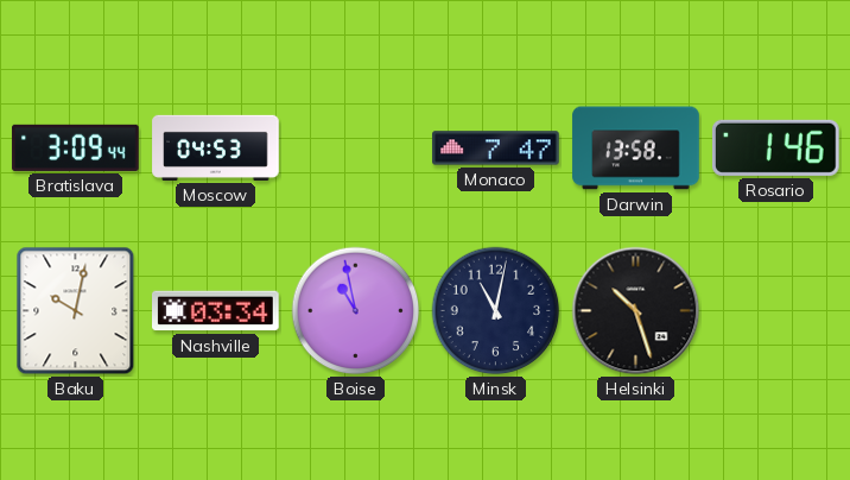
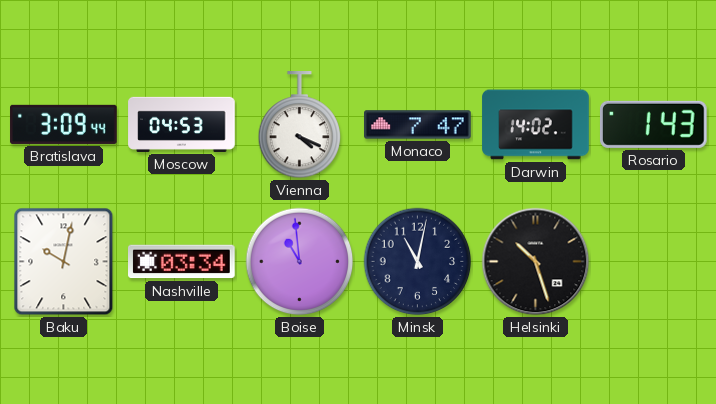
Vienna: none -> 4:19 (300, 125)
Darwin: 13:58 -> 14:02 (536, 125)
Rosario: 1:46 -> 1:43 (653, 124)
Boise: 10:58 -> 10:59 (300, 262)
